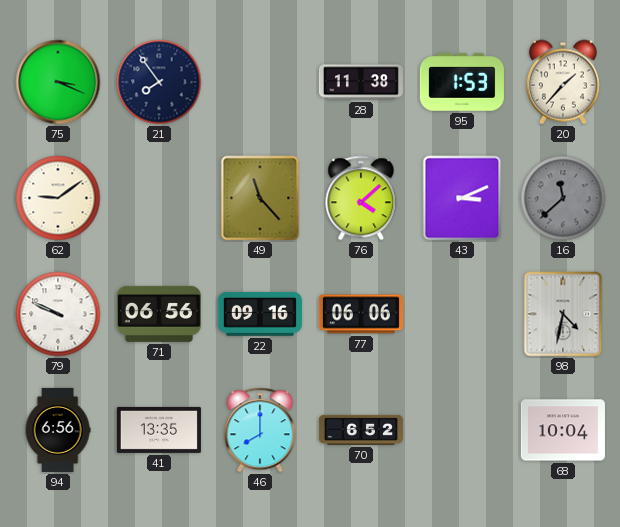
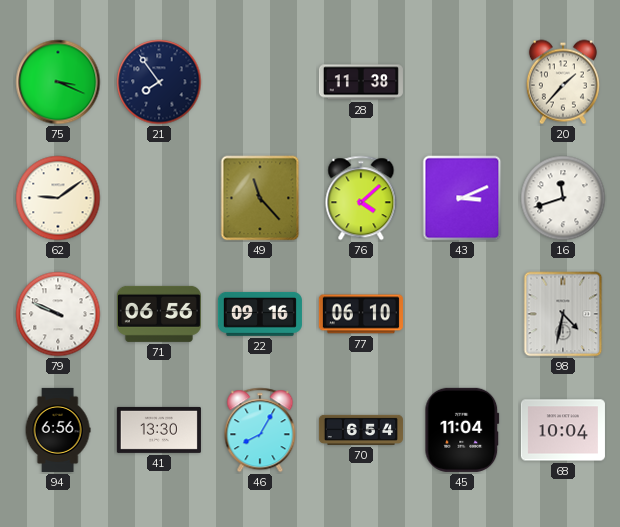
95: 1:53 -> none (462, 82)
16: 11:38 -> 11:42 (563, 198)
16 dial: grey -> white (563, 198)
77: 06:06 -> 06:10 (361, 314)
41: 13:35 -> 13:30 (159, 430)
46: 8:00 -> 8:05 (260, 430)
70: 6:52 -> 6:54 (361, 430)
45: none -> 11:04 (462, 430)
